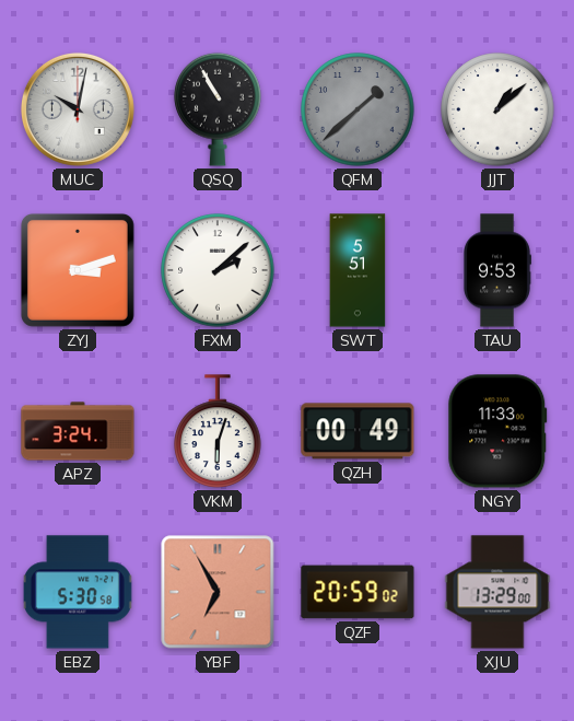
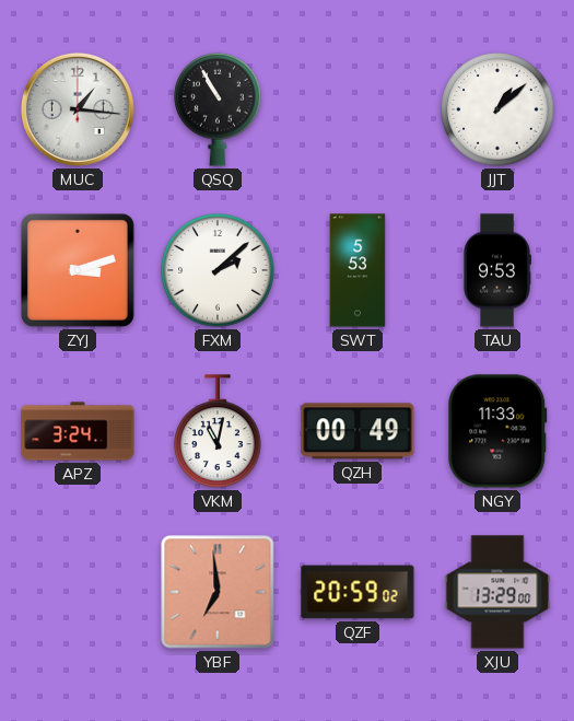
MUC: 10:02 -> 1:16 (78, 109)
QFM: 1:38 -> none (358, 109)
SWT: 5:51 -> 5:53 (358, 270)
VKM: 6:03 -> 11:02 (218, 431)
EBZ: 5:30 -> none (78, 592)
YBF: 6:55 -> 6:59 (218, 592)
